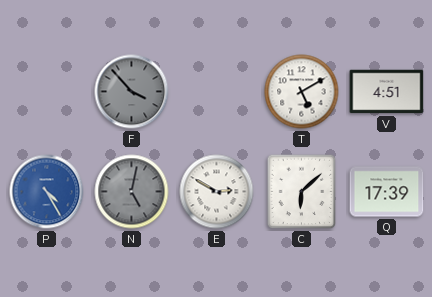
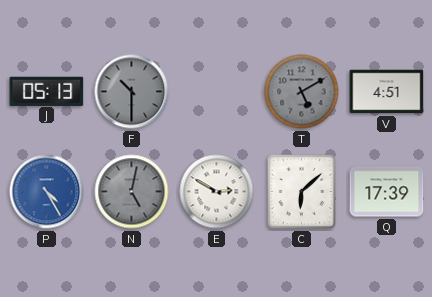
J: none -> 05:13 (47, 91)
F: 3:53 -> 10:30 (132, 92)
T dial: white -> grey (302, 92)
